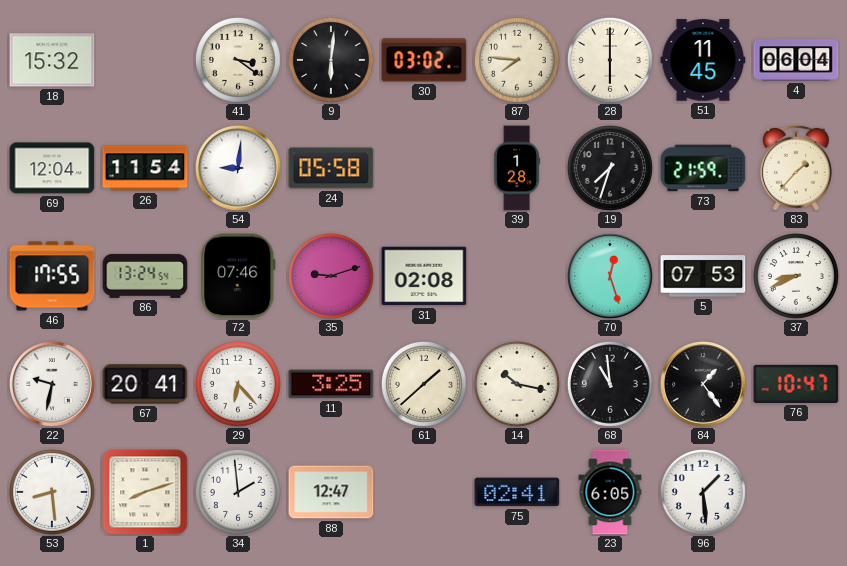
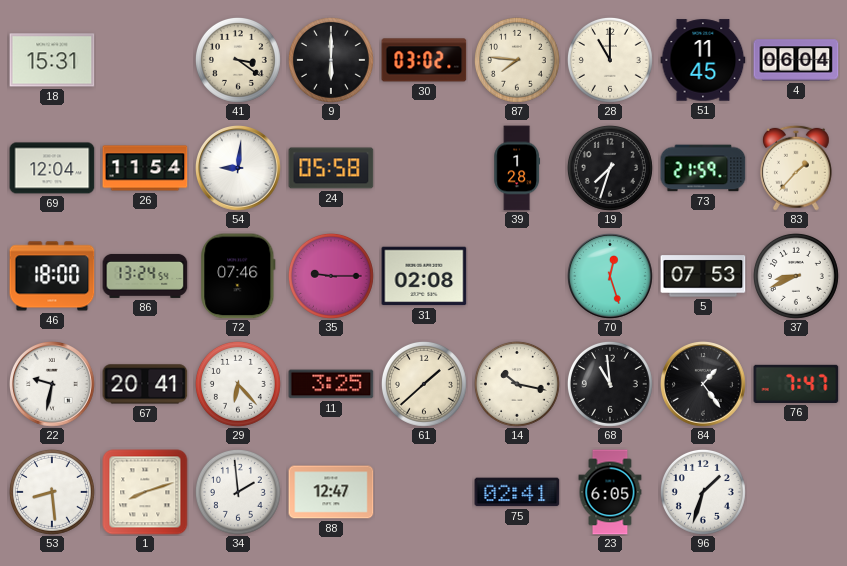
18: 15:32 -> 15:31 (52, 60)
9: 6:01 -> 6:00 (331, 60)
28: 6:00 -> 11:00 (610, 60)
46: 17:55 -> 18:00 (52, 276)
35: 9:12 -> 9:15 (331, 276)
76: 10:47 -> 7:47 (796, 384)
96: 1:29 -> 1:33 (703, 492)
